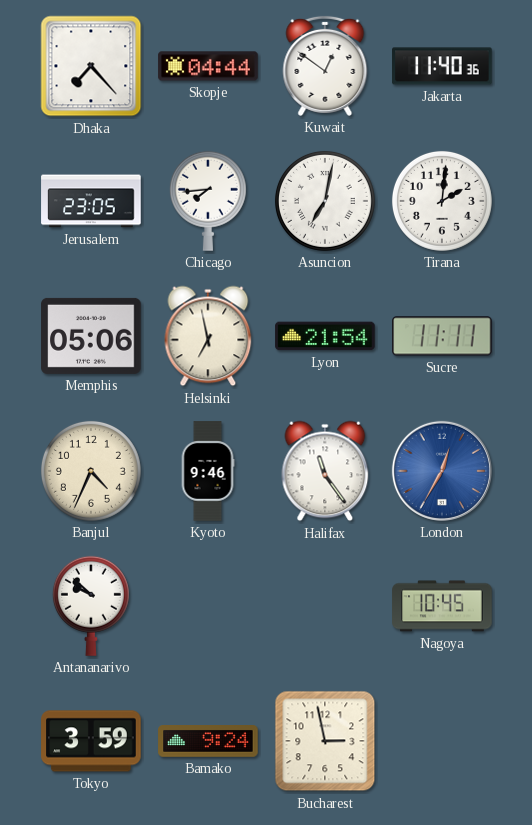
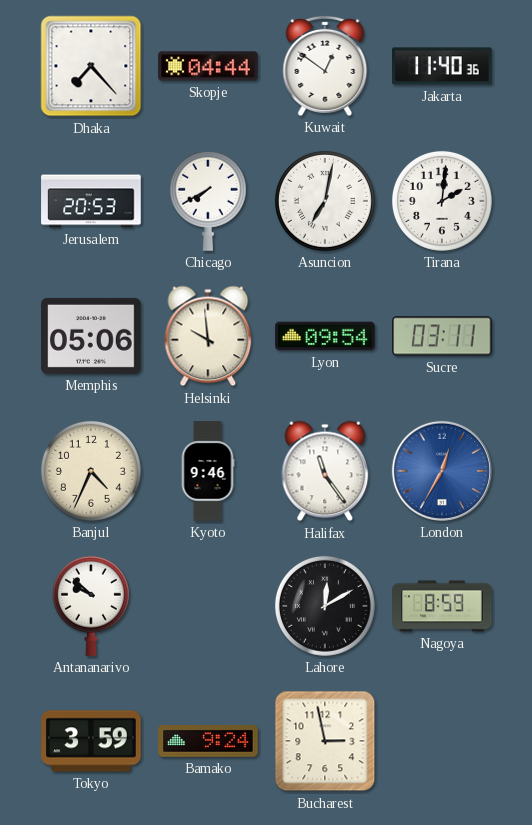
Jerusalem: 23:05 -> 20:53 (91, 201)
Chicago: 7:44 -> 7:40 (208, 201)
Helsinki: 6:58 -> 9:59 (208, 336)
Lyon: 21:54 -> 09:54 (325, 336)
Sucre: 11:11 -> 03:11 (442, 336)
Lahore: none -> 12:10 (325, 606)
Nagoya: 10:45 -> 8:59 (442, 606)
